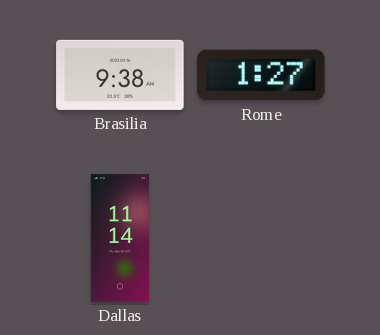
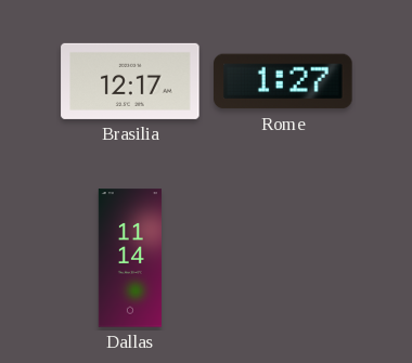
Brasilia: 9:38 -> 12:17 (130, 81)
